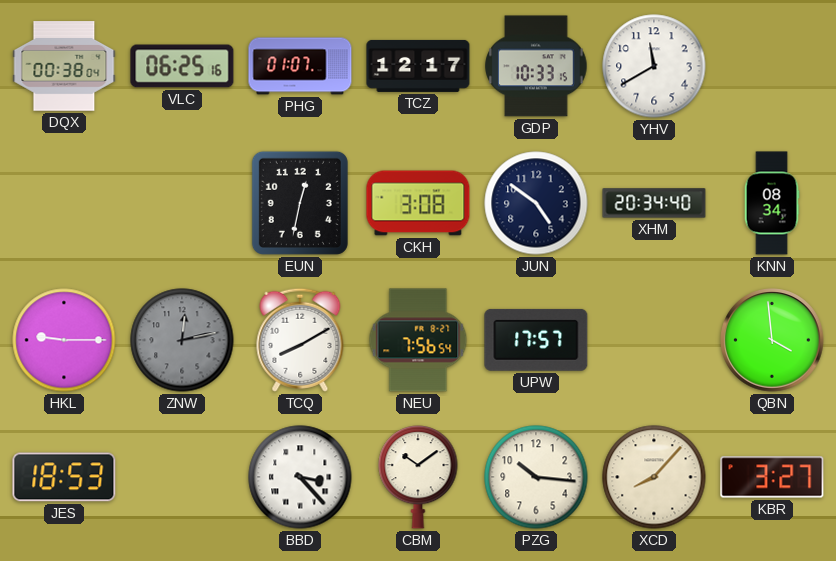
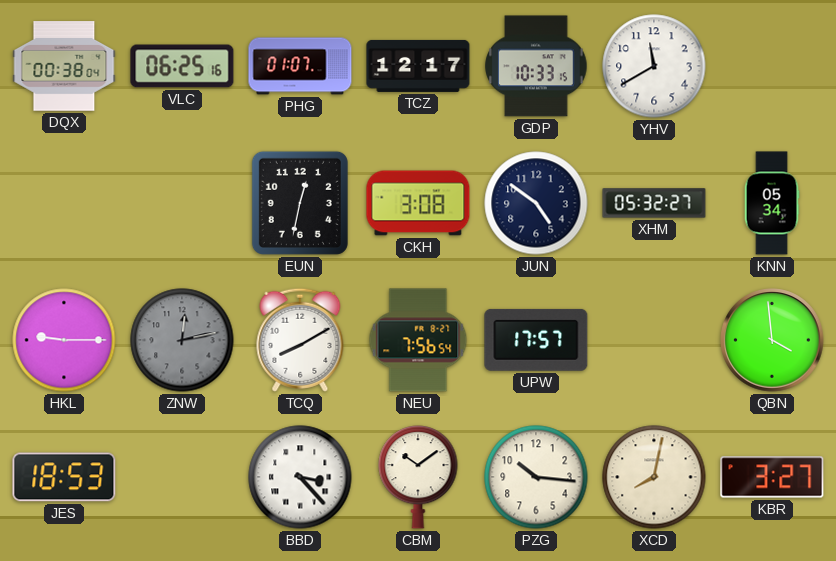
XHM: 20:34 -> 05:32 (654, 203)
KNN: 08:34 -> 05:34 (772, 203)
XCD: 8:07 -> 8:02 (654, 477)
